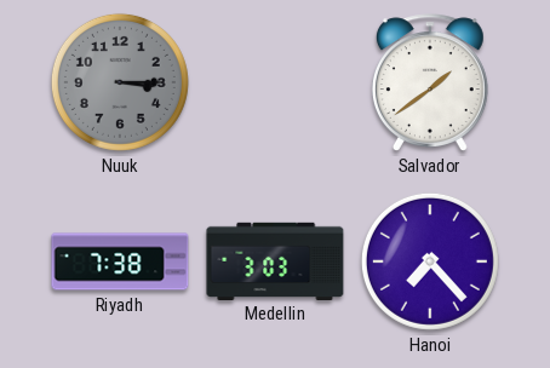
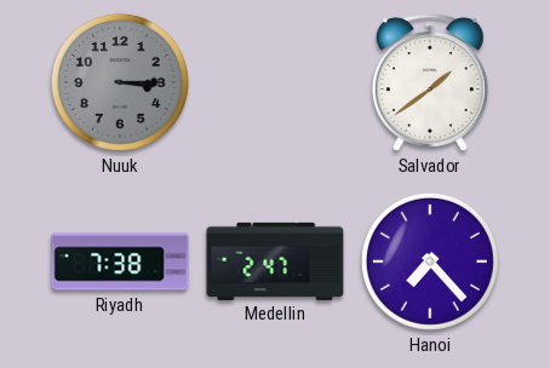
Medellin: 3:03 -> 2:47 (275, 260)
